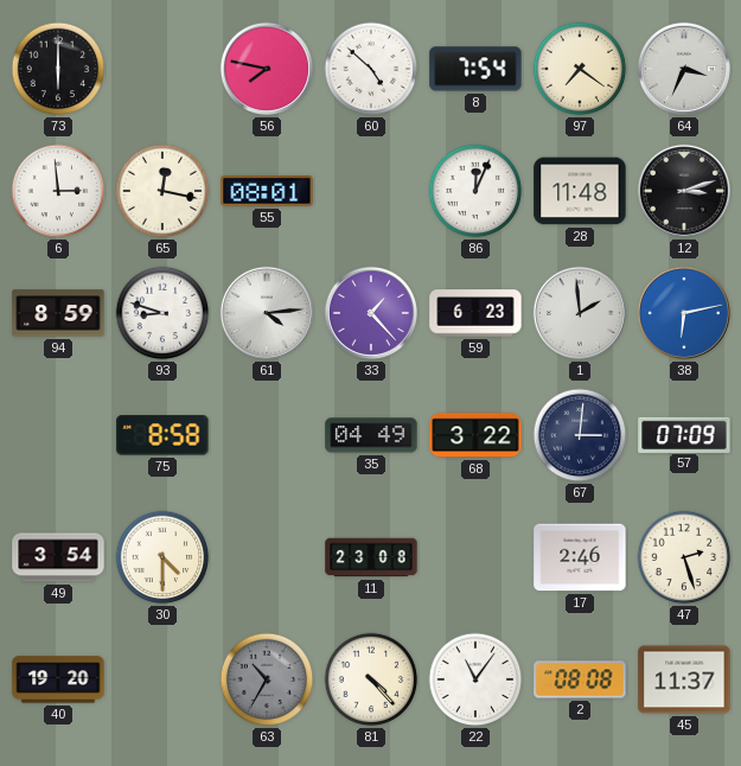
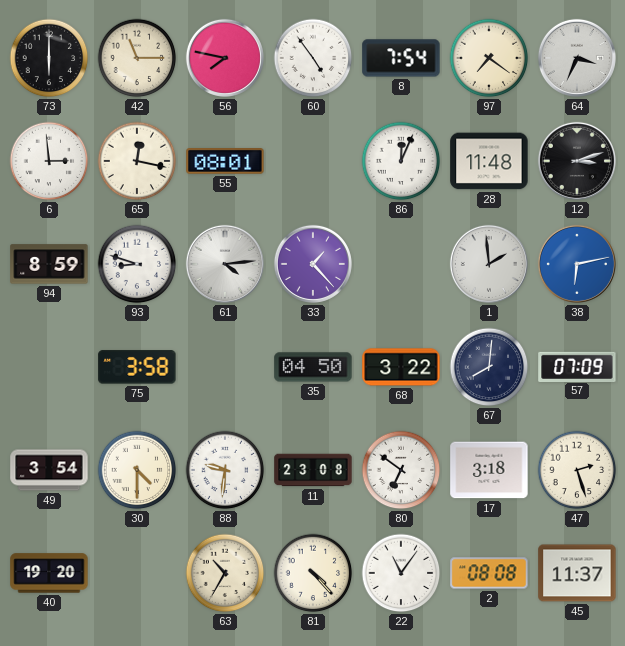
42: none -> 11:15 (137, 58)
60: 4:52 -> 4:54 (313, 58)
59: 6:23 -> none (475, 313)
75: 8:58 -> 3:58 (137, 367)
35: 04:49 -> 04:50 (313, 367)
67: 3:01 -> 8:01 (489, 367)
88: none -> 9:31 (225, 470)
80: none -> 6:51 (401, 470)
17: 2:46 -> 3:18 (489, 470)
63 dial: grey -> cream (225, 573)
